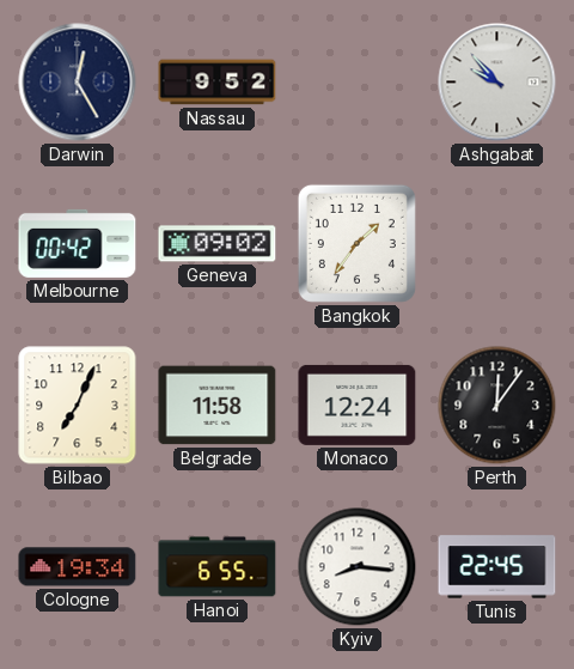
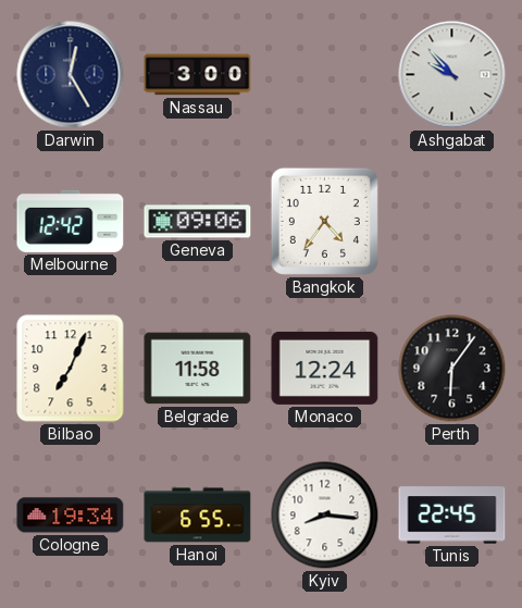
Nassau: 9:52 -> 3:00 (198, 75)
Melbourne: 00:42 -> 12:42 (71, 221)
Geneva: 09:02 -> 09:06 (198, 222)
Bangkok: 1:36 -> 4:36 (324, 221)
Perth: 12:06 -> 6:06 (452, 369)
